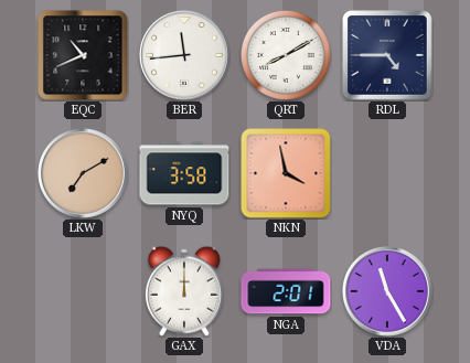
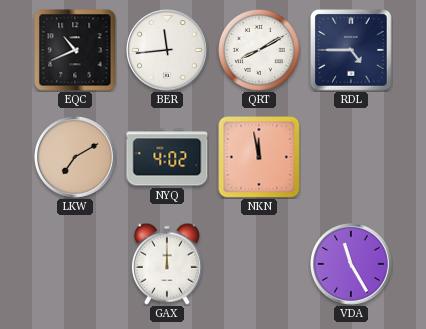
NYQ: 3:58 -> 4:02 (167, 157)
NKN: 3:58 -> 11:58 (259, 157)
NGA: 2:01 -> none (286, 291)
